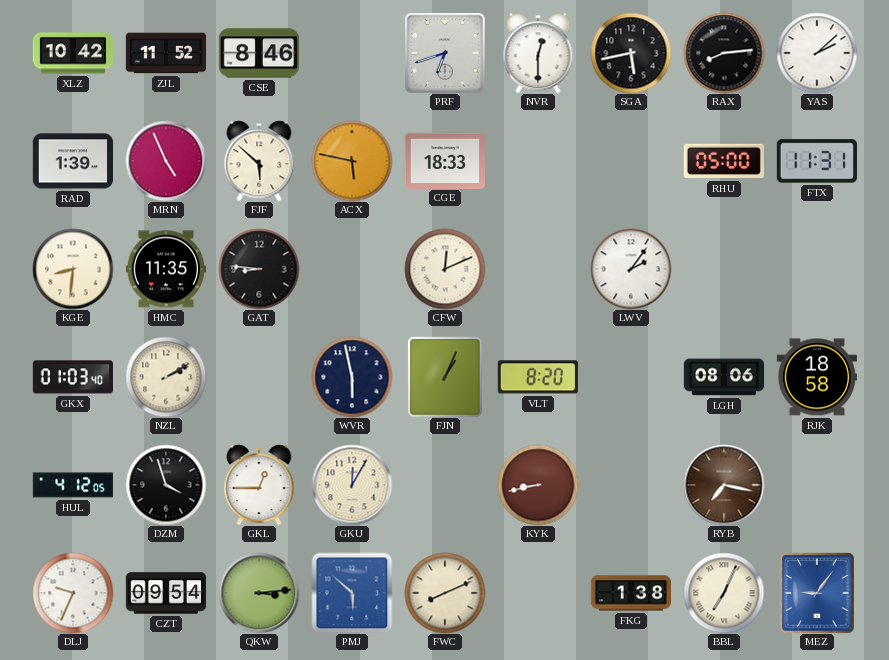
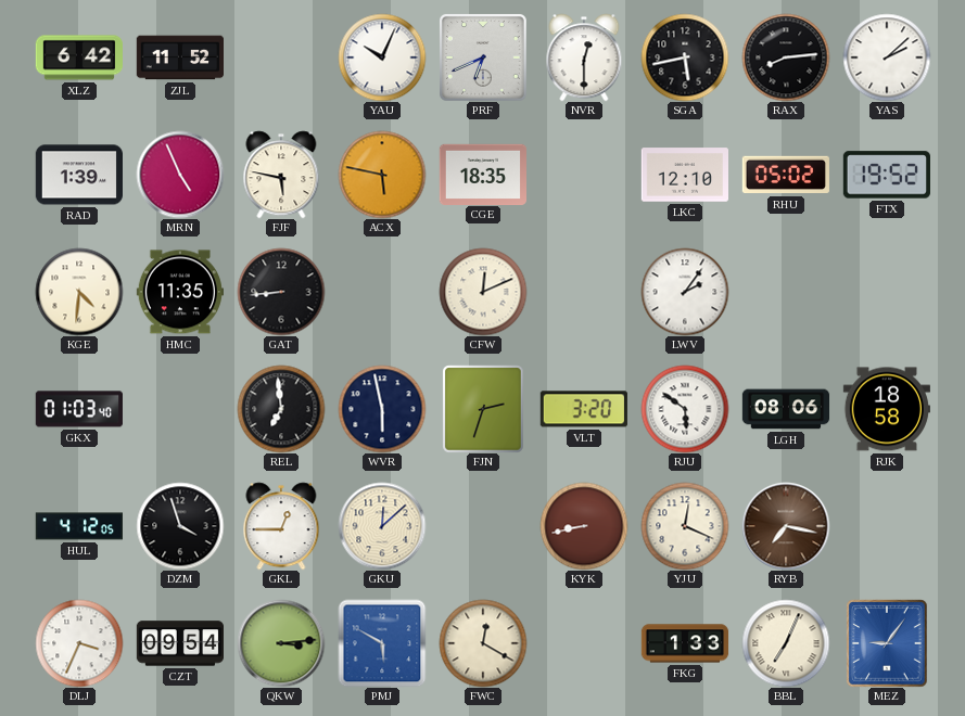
XLZ: 10:42 -> 6:42 (78, 57)
CSE: 8:46 -> none (259, 53)
YAU: none -> 10:04 (382, 57)
PRF: 6:42 -> 6:41 (483, 57)
FJF: 5:52 -> 5:47 (281, 175)
CGE: 18:33 -> 18:35 (482, 174)
LKC: none -> 12:10 (684, 175)
RHU: 05:00 -> 05:02 (786, 175)
FTX: 11:31 -> 19:52 (887, 175)
KGE: 8:31 -> 4:31 (79, 292)
GAT: 8:46 -> 8:44 (281, 292)
NZL: 2:10 -> none (166, 377)
REL: none -> 6:59 (281, 409)
FJN: 1:04 -> 2:33 (483, 409)
VLT: 8:20 -> 3:20 (584, 409)
RJU: none -> 5:51 (685, 409)
GKU: 12:05 -> 12:08 (382, 526)
YJU: none -> 12:19 (685, 526)
DLJ: 9:34 -> 3:34 (79, 643)
PMJ: 5:52 -> 5:50 (382, 643)
FWC: 8:11 -> 12:20 (483, 643)
FKG: 1:38 -> 1:33 (685, 643)
